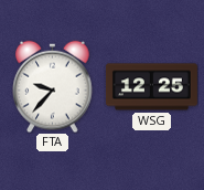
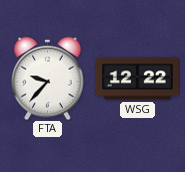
WSG: 12:25 -> 12:22 (137, 79)
